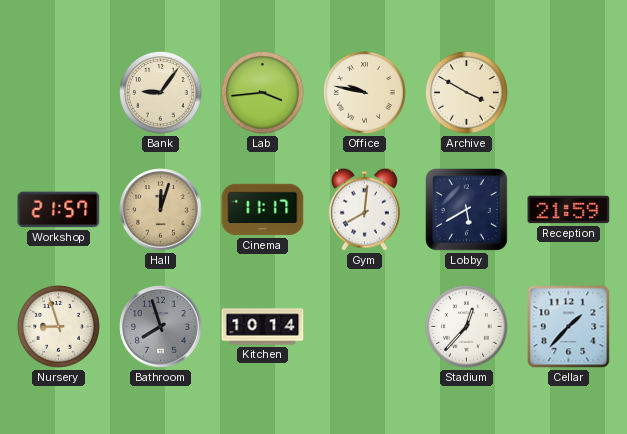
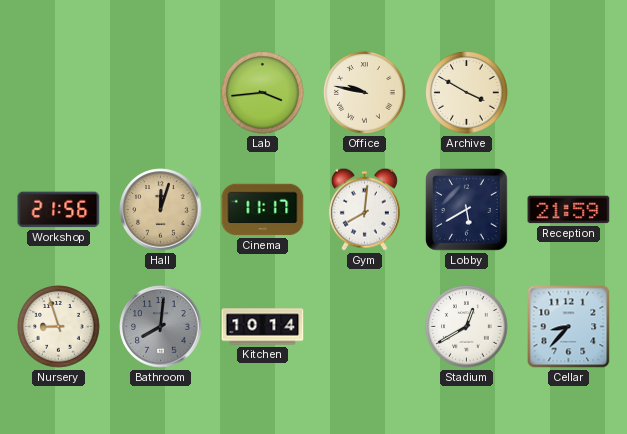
Bank: 9:06 -> none (161, 93)
Workshop: 21:57 -> 21:56 (59, 210)
Bathroom: 7:57 -> 8:01 (161, 327)
Stadium: 12:37 -> 12:40 (467, 327)
Cellar: 1:37 -> 8:37 (569, 327)
